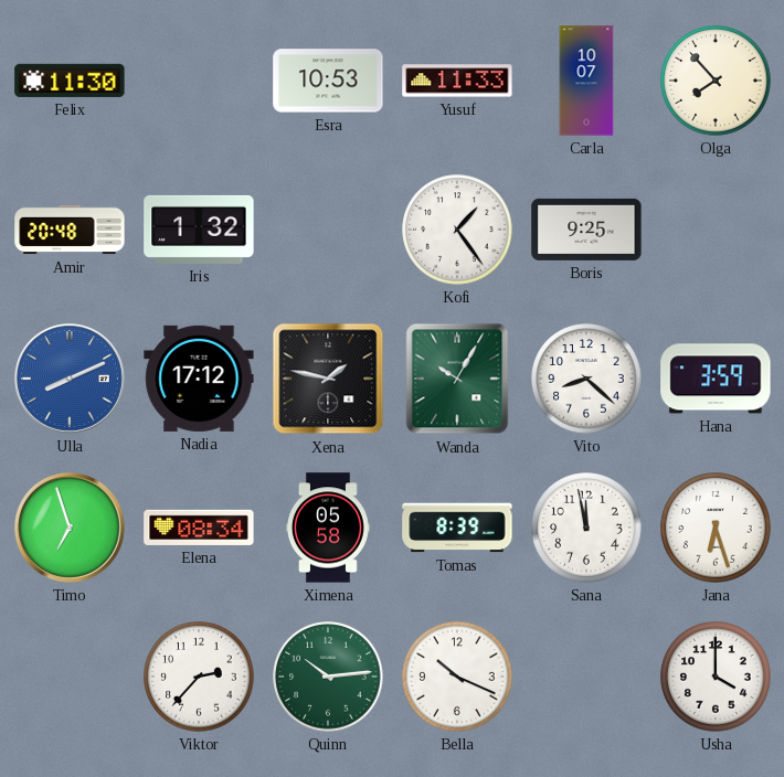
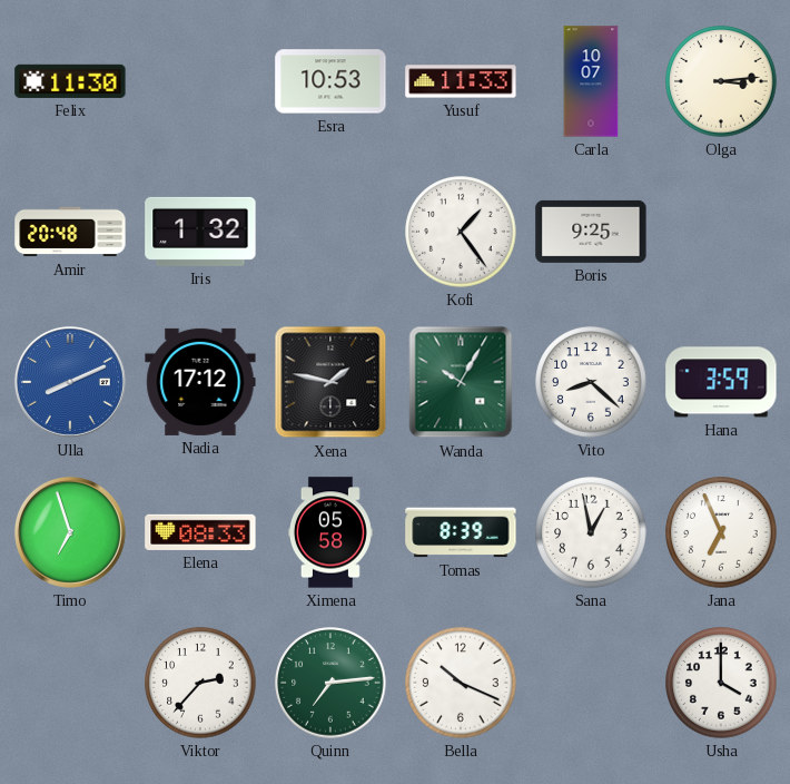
Olga: 7:53 -> 3:14 (721, 81)
Elena: 08:34 -> 08:33 (200, 532)
Sana: 11:58 -> 12:58 (591, 532)
Jana: 6:27 -> 6:56 (721, 532)
Quinn: 10:14 -> 7:14 (330, 683)
